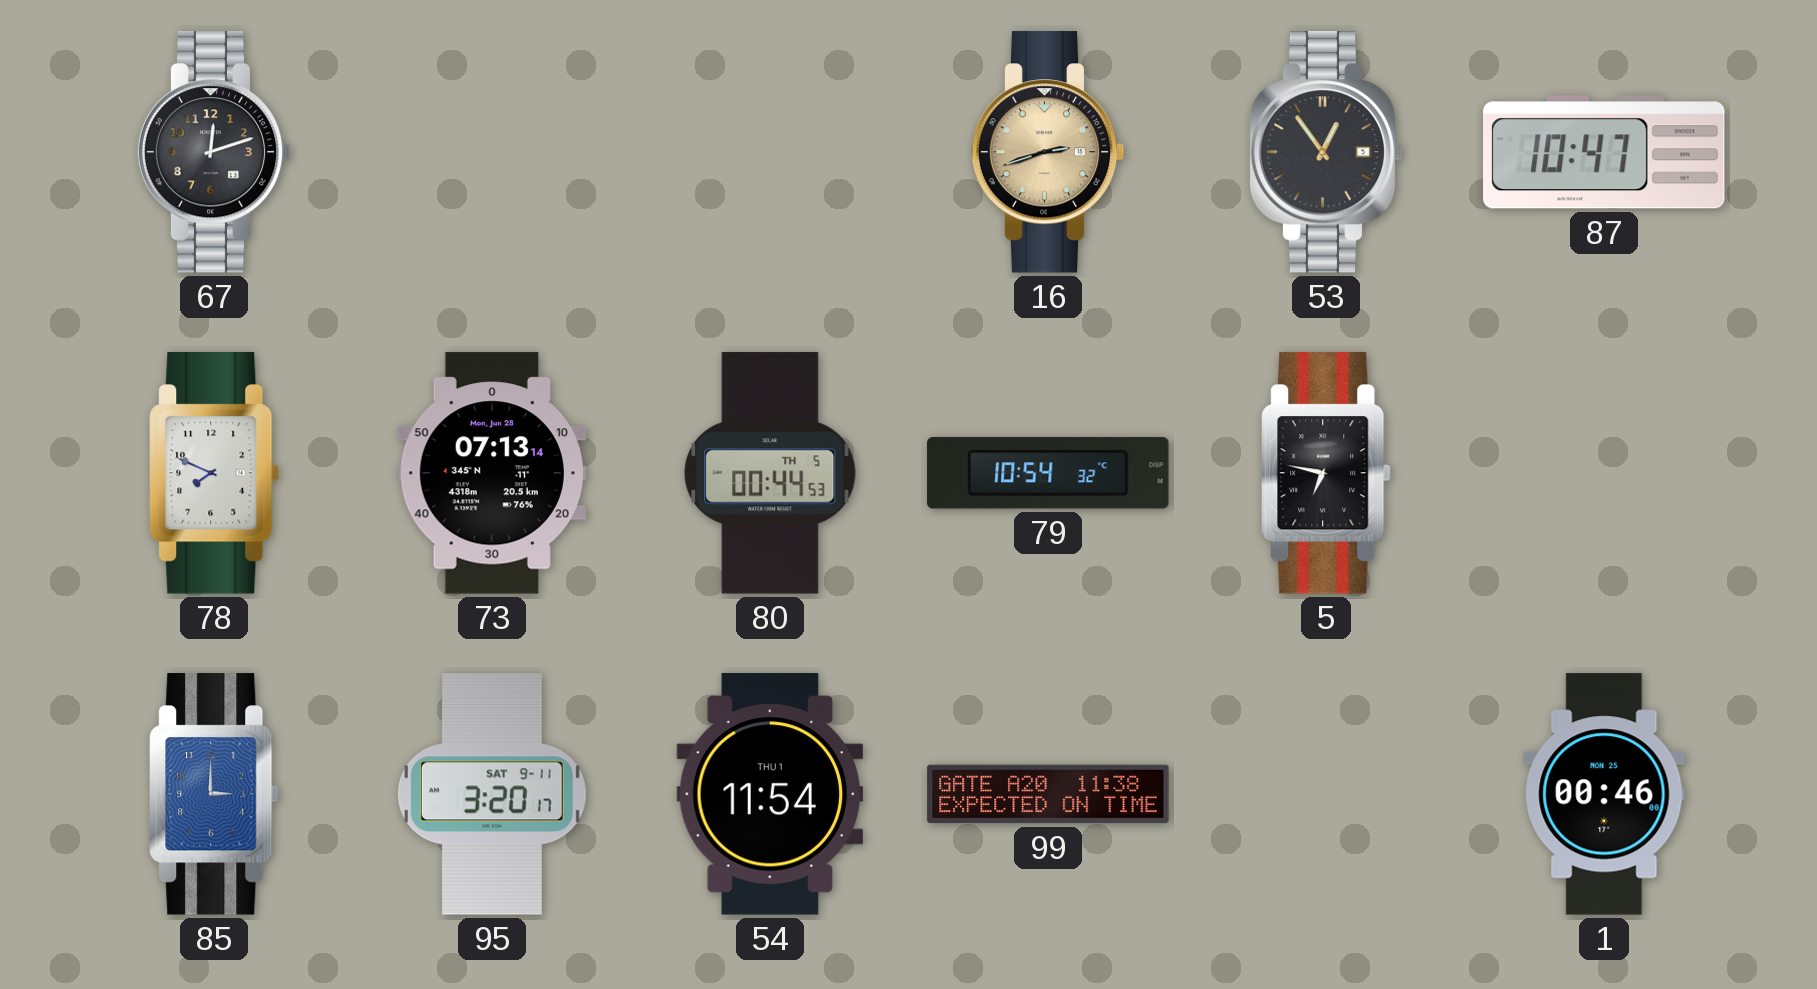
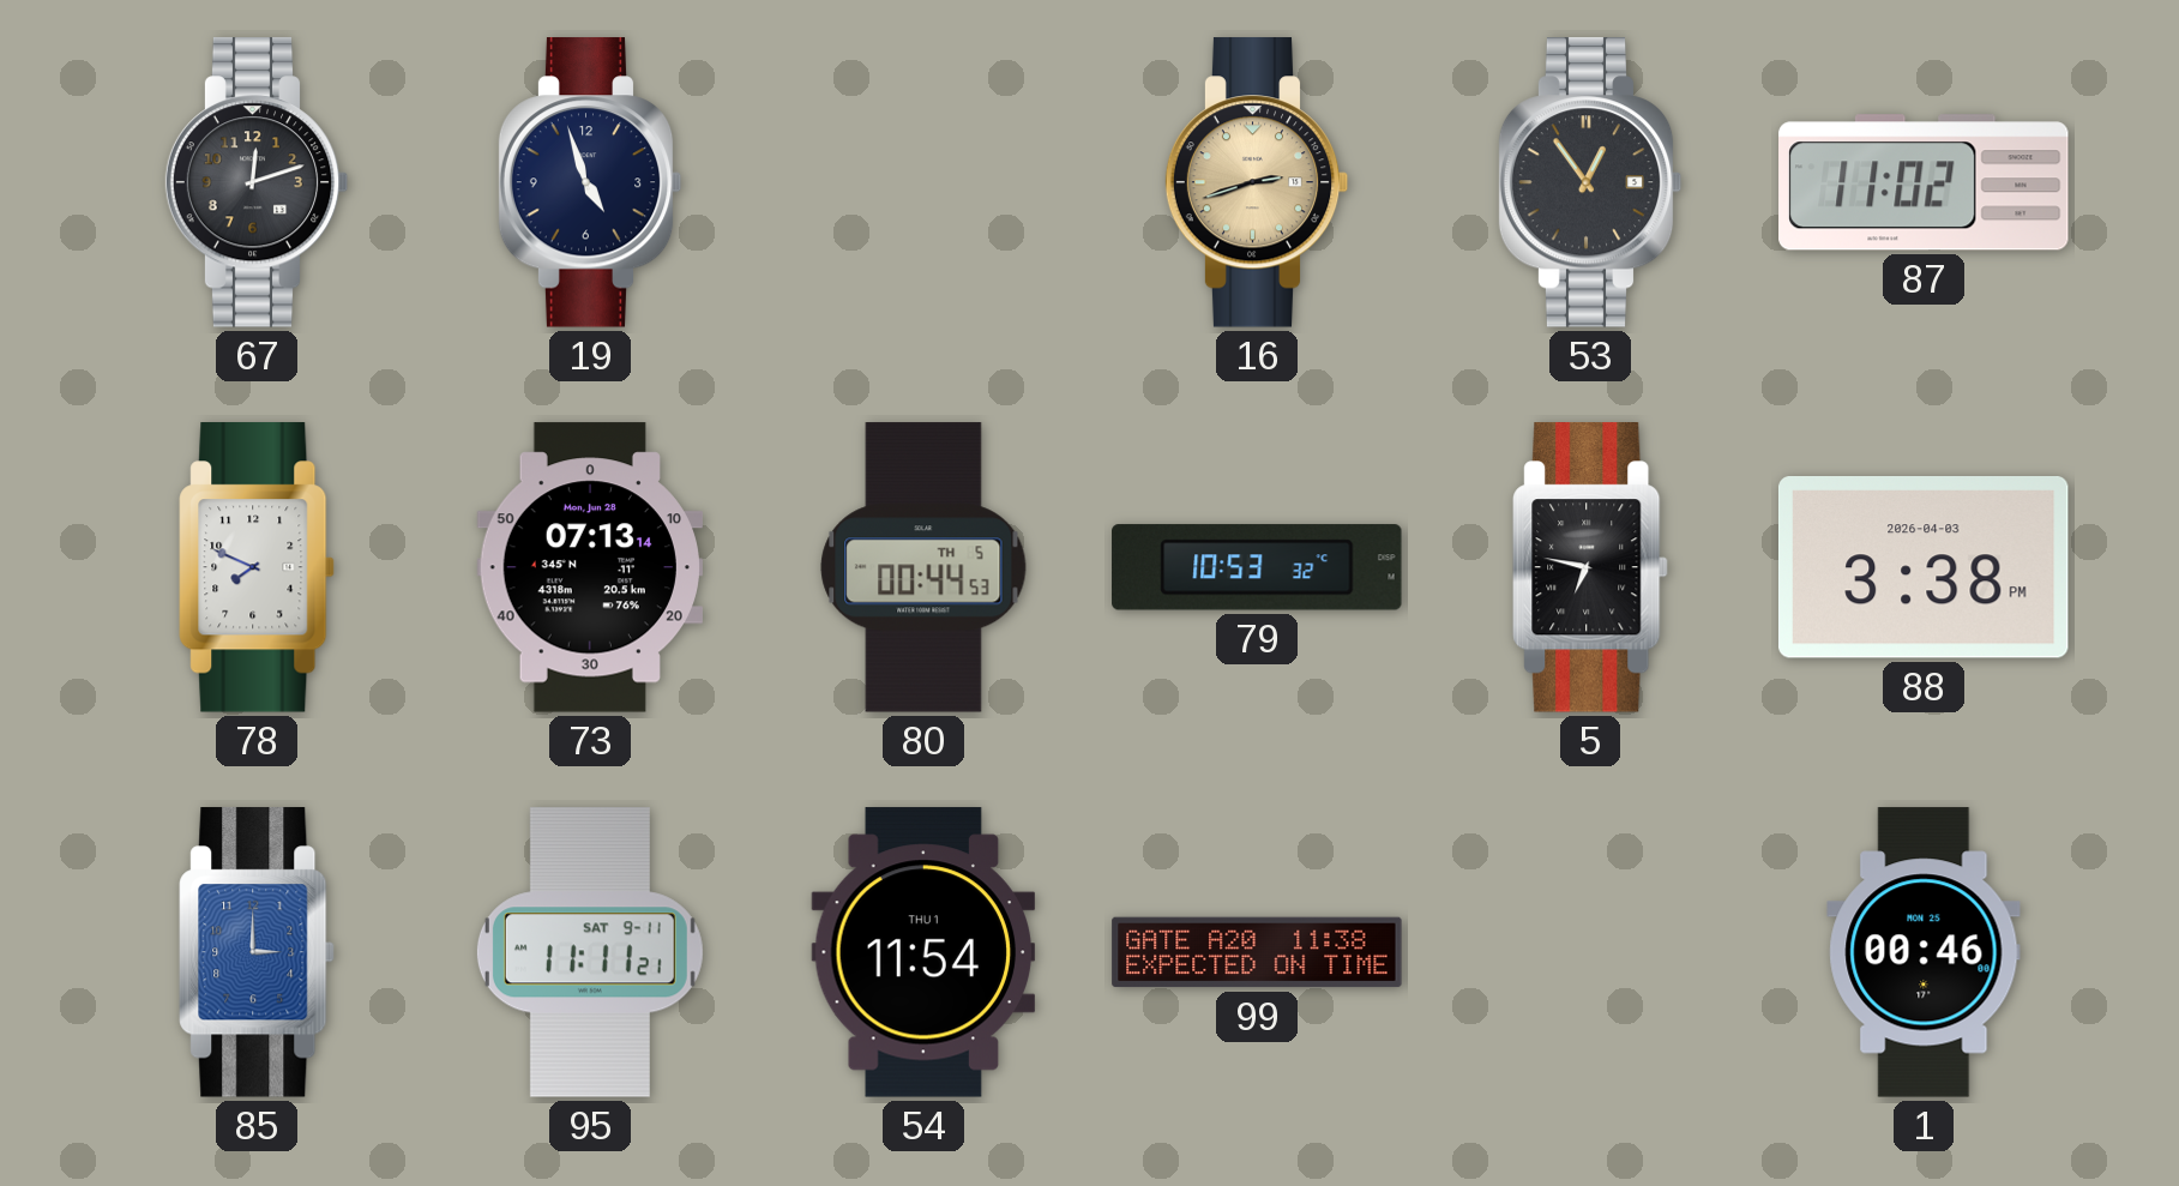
19: none -> 4:57 (590, 182)
87: 10:47 -> 11:02 (1924, 182)
79: 10:54 -> 10:53 (1257, 567)
88: none -> 3:38 (1924, 568)
95: 3:20 -> 11:11 (590, 952)
